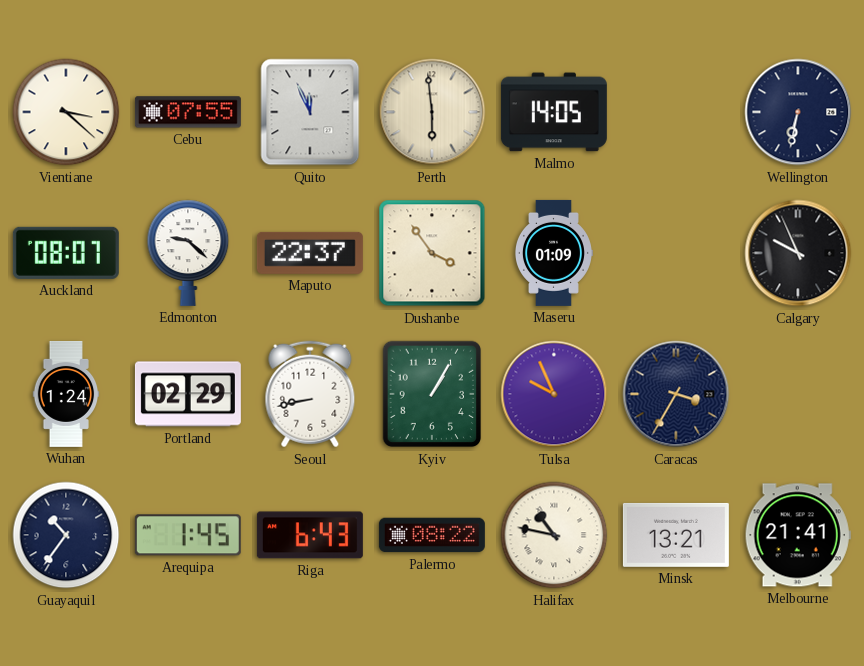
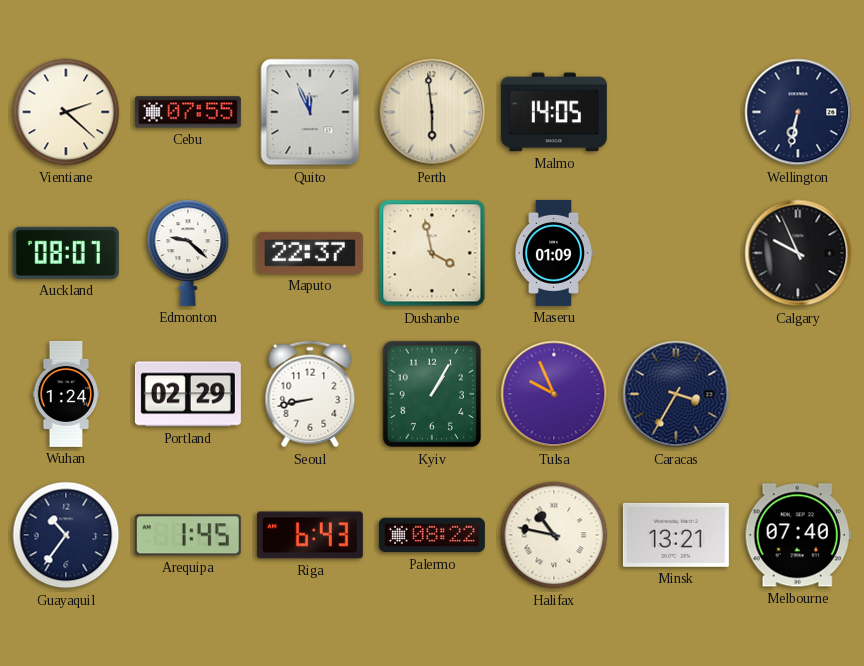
Vientiane: 3:22 -> 2:22 (66, 112)
Dushanbe: 3:54 -> 3:58 (432, 253)
Melbourne: 21:41 -> 07:40 (798, 535)
